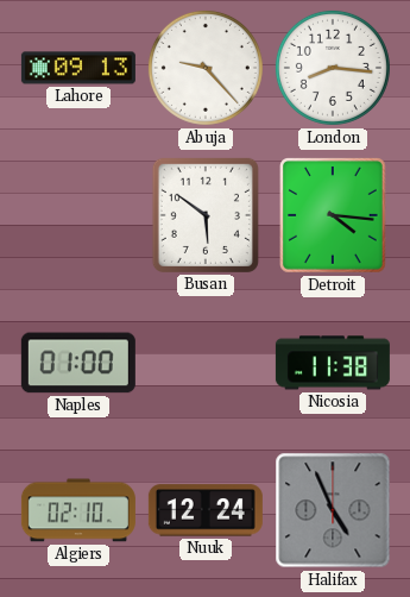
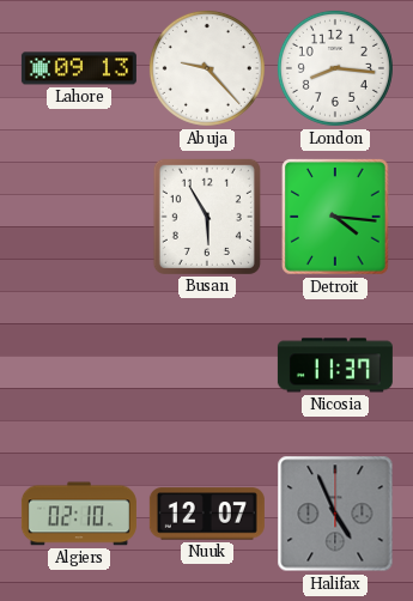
Busan: 5:51 -> 5:55 (207, 217)
Naples: 01:00 -> none (78, 363)
Nicosia: 11:38 -> 11:37 (335, 365)
Nuuk: 12:24 -> 12:07 (207, 514)
